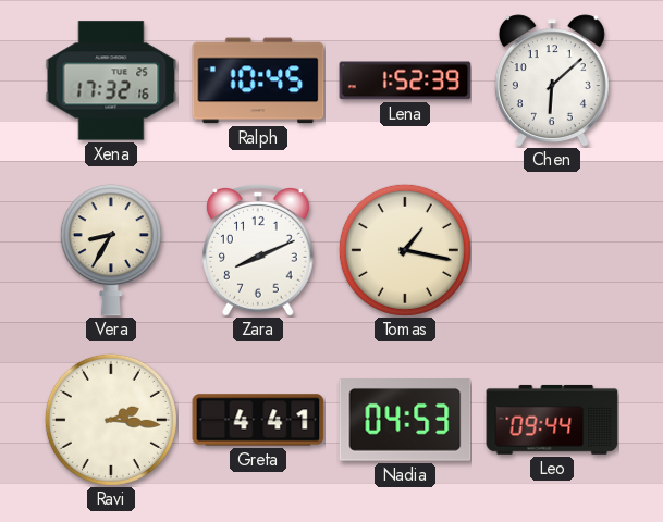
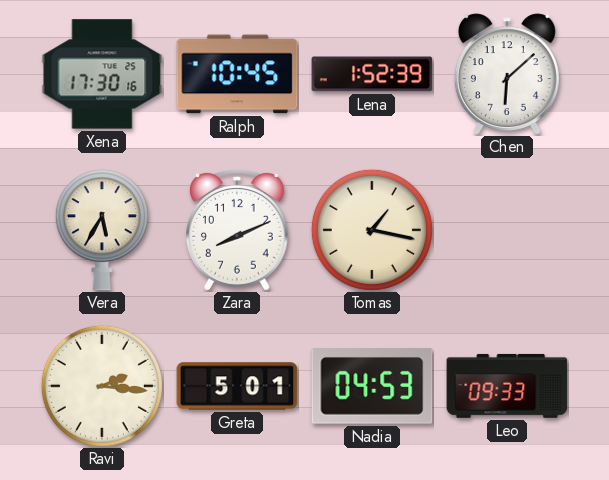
Xena: 17:32 -> 17:30 (102, 74)
Vera: 8:35 -> 5:35 (102, 230)
Greta: 4:41 -> 5:01 (237, 386)
Leo: 09:44 -> 09:33 (507, 386)
